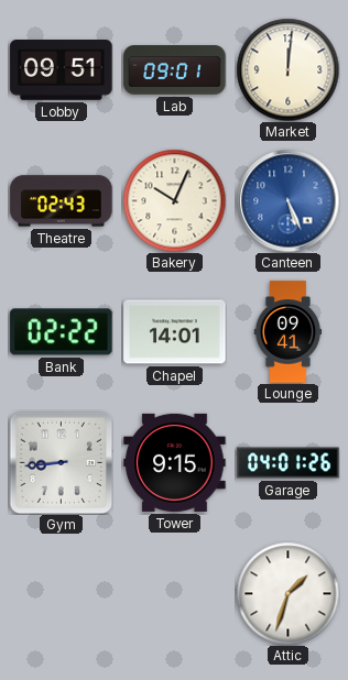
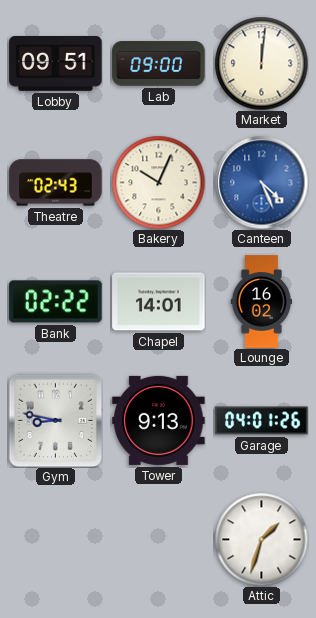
Lab: 09:01 -> 09:00 (159, 64)
Canteen: 5:26 -> 4:26 (261, 182)
Lounge: 09:41 -> 16:02 (262, 302)
Gym: 8:44 -> 8:47 (55, 420)
Tower: 9:15 -> 9:13 (159, 420)
